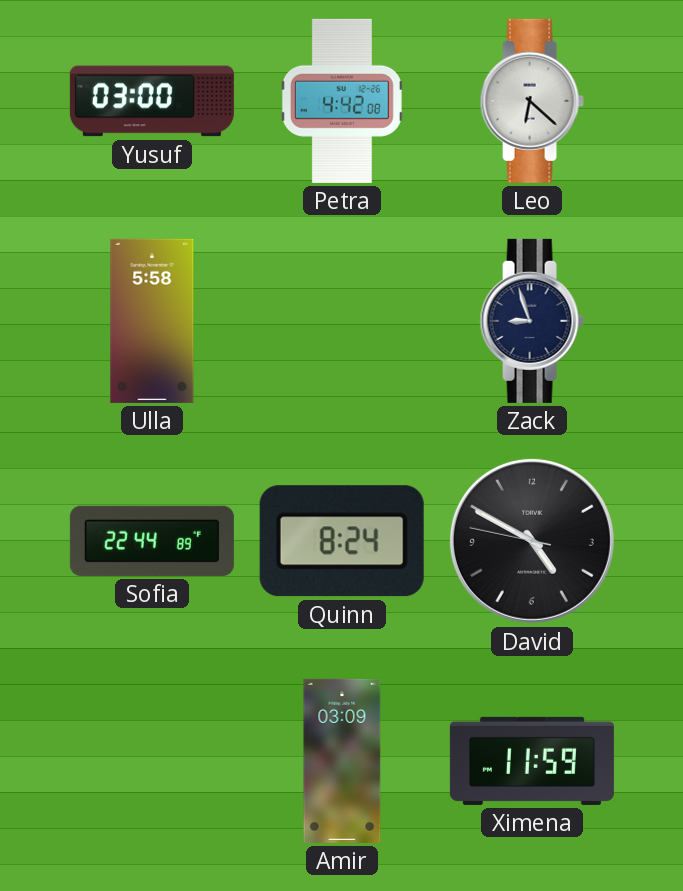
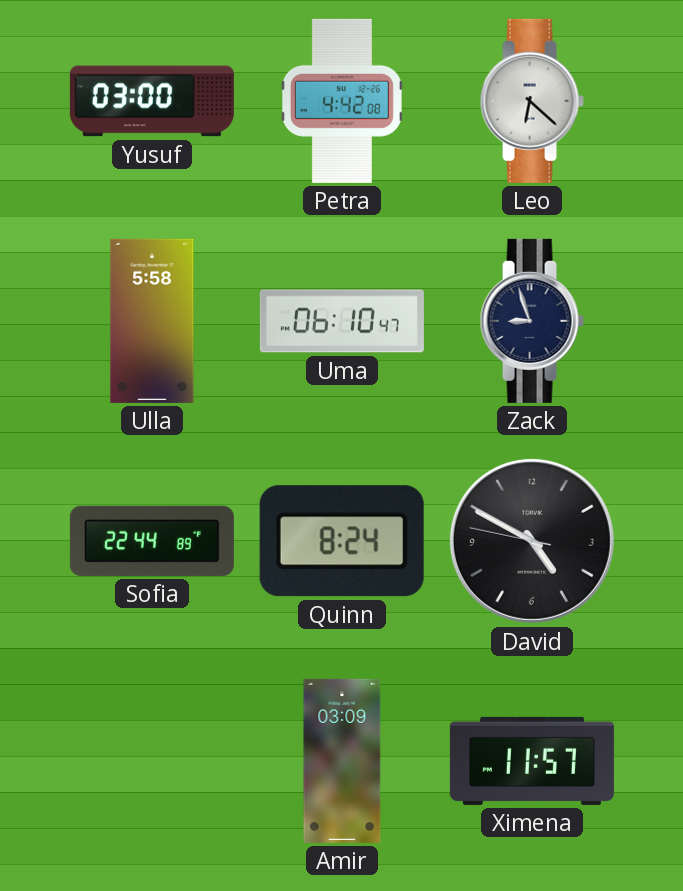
Uma: none -> 06:10 (342, 321)
Ximena: 11:59 -> 11:57 (532, 761)
